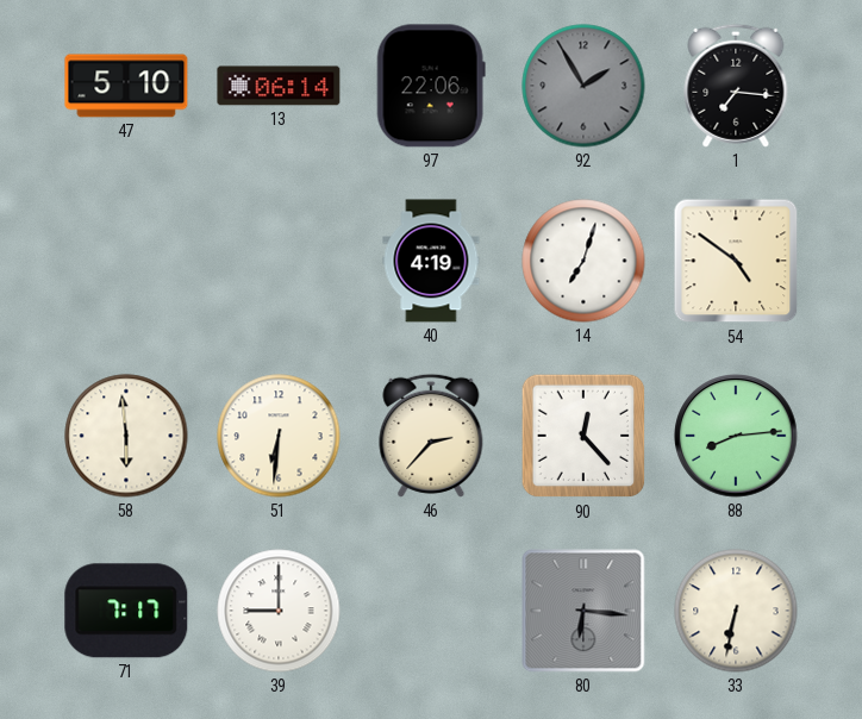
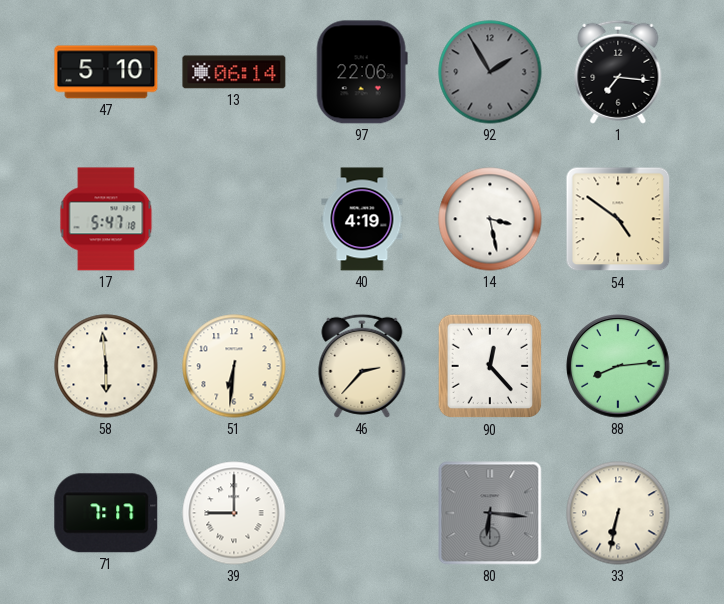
17: none -> 5:47 (106, 219)
14: 7:03 -> 3:28 (490, 219)
